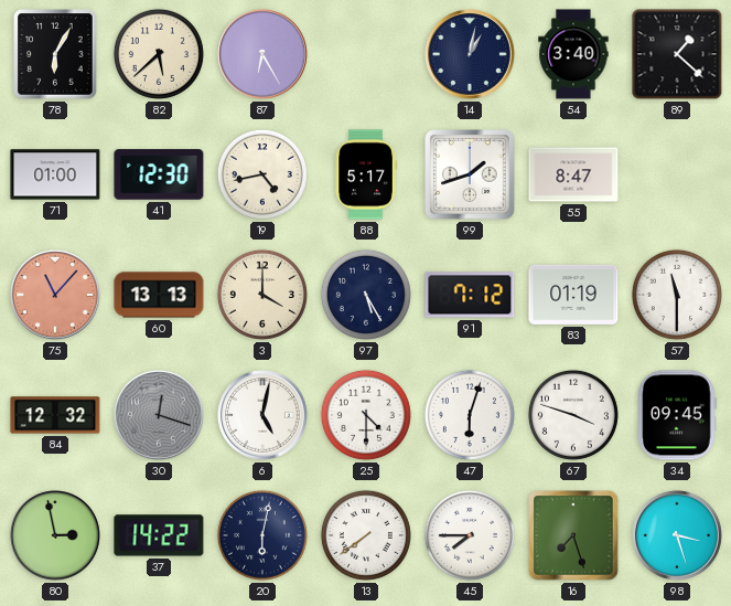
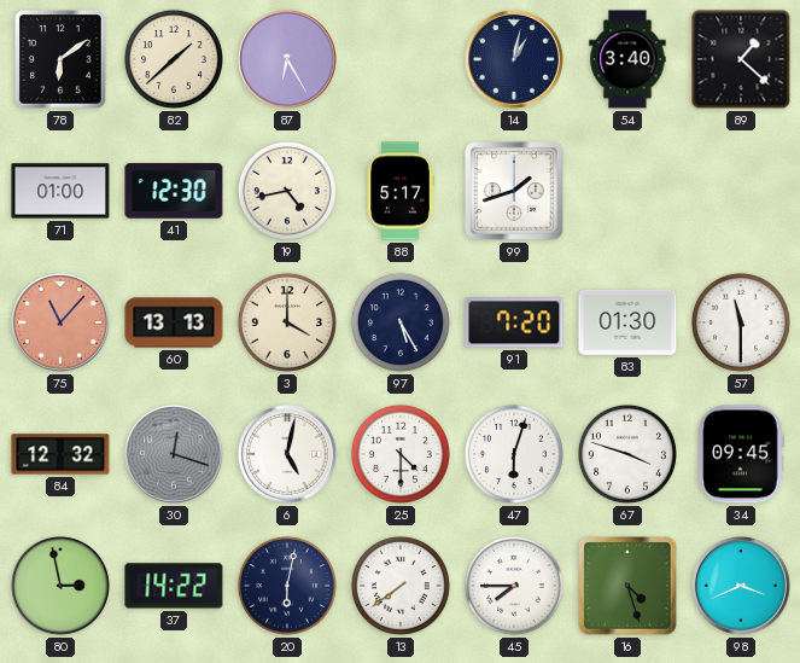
78: 6:05 -> 6:09 (60, 59)
82: 5:38 -> 1:38 (174, 59)
55: 8:47 -> none (573, 174)
91: 7:12 -> 7:20 (514, 322)
83: 01:19 -> 01:30 (627, 322)
16: 7:27 -> 4:27 (627, 586)
98: 3:27 -> 3:41 (742, 587)
